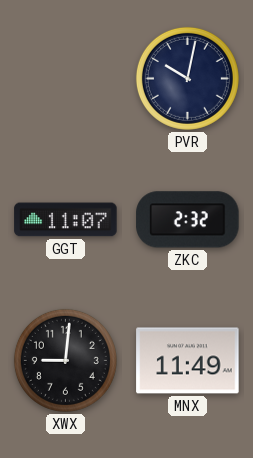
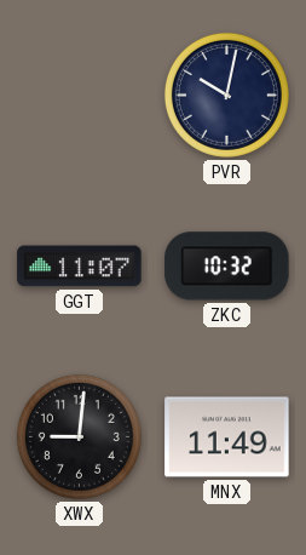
ZKC: 2:32 -> 10:32 (227, 267)
